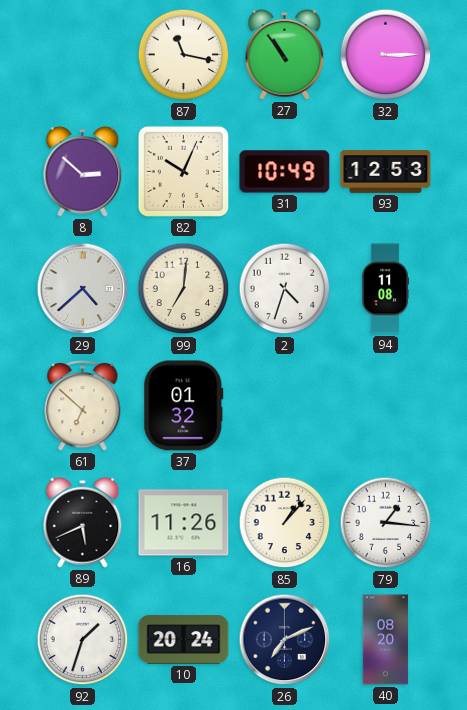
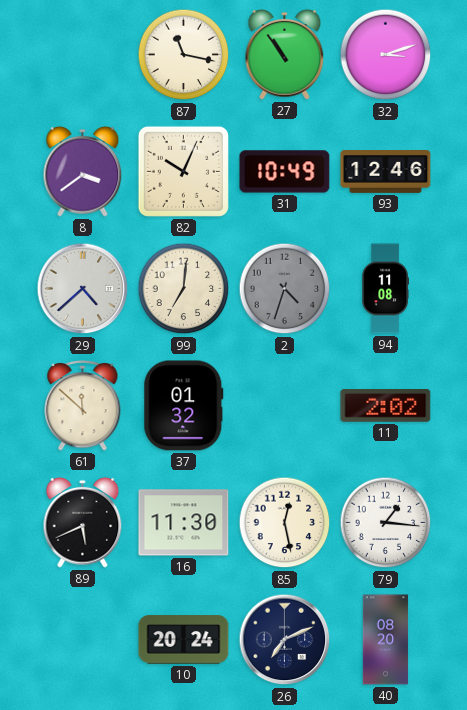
32: 3:15 -> 3:12 (386, 55)
8: 2:52 -> 3:39 (83, 171)
93: 12:53 -> 12:46 (386, 172)
2 dial: white -> grey (285, 289)
61: 6:52 -> 11:52 (83, 406)
11: none -> 2:02 (386, 406)
16: 11:26 -> 11:30 (184, 523)
85: 1:07 -> 12:28 (285, 523)
92: 1:33 -> none (83, 640)
